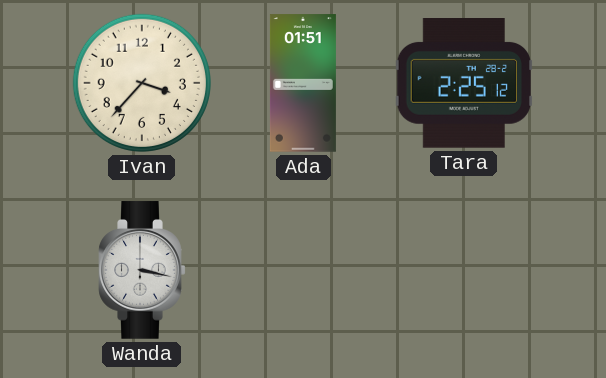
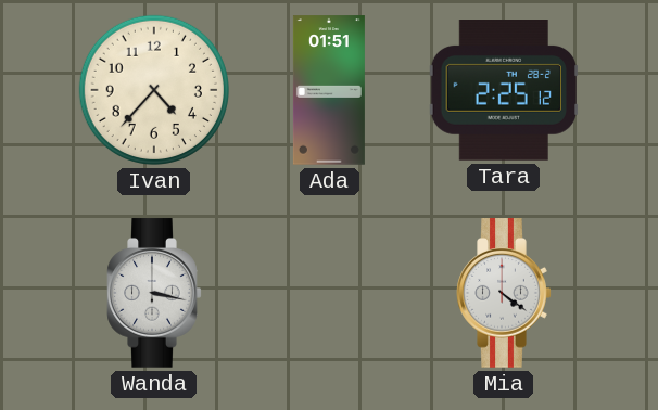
Ivan: 3:37 -> 4:37 (154, 90)
Mia: none -> 4:21 (504, 293)
